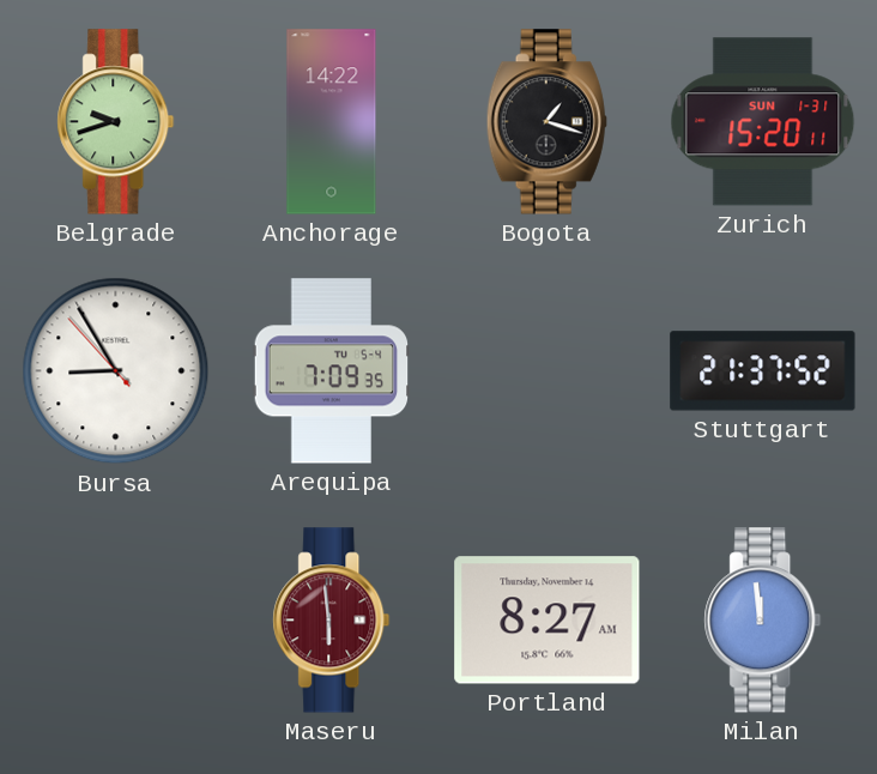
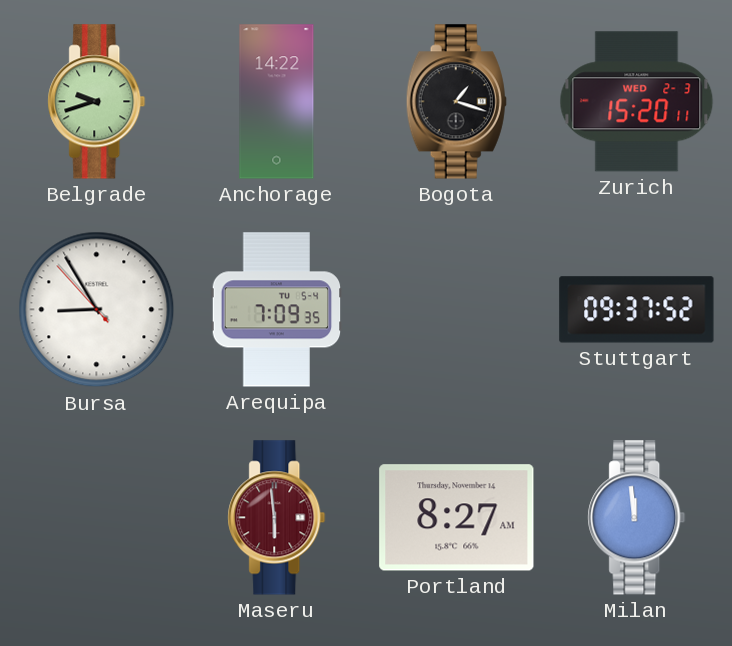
Zurich date: SUN 1-31 -> WED 2-3 (637, 102)
Stuttgart: 21:37 -> 09:37 (637, 310)
